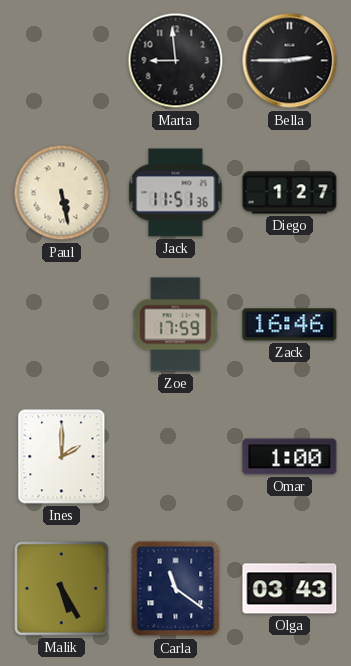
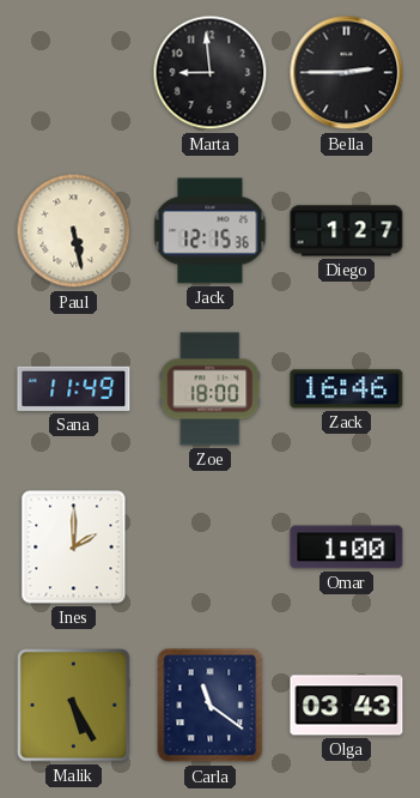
Jack: 11:51 -> 12:15 (211, 231)
Sana: none -> 11:49 (74, 388)
Zoe: 17:59 -> 18:00 (211, 389)
